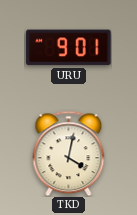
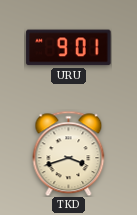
TKD: 4:02 -> 3:42 (69, 153)
